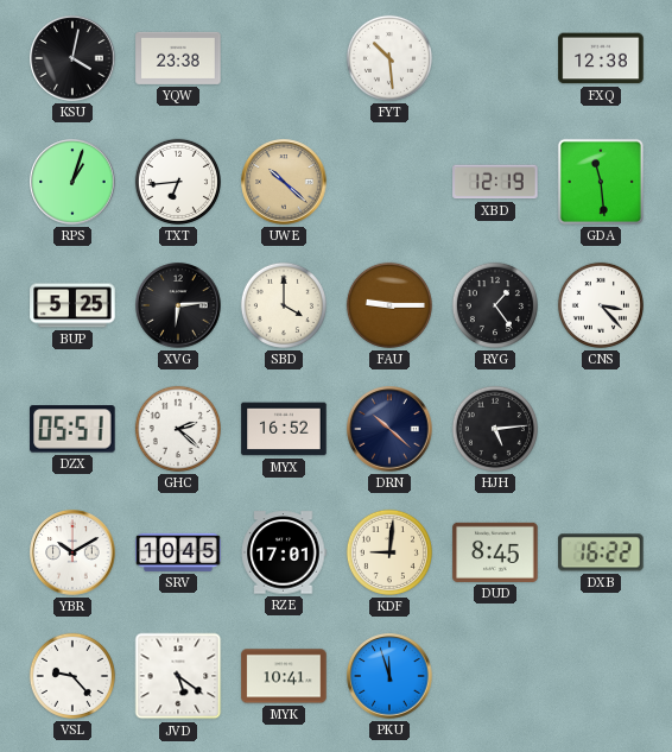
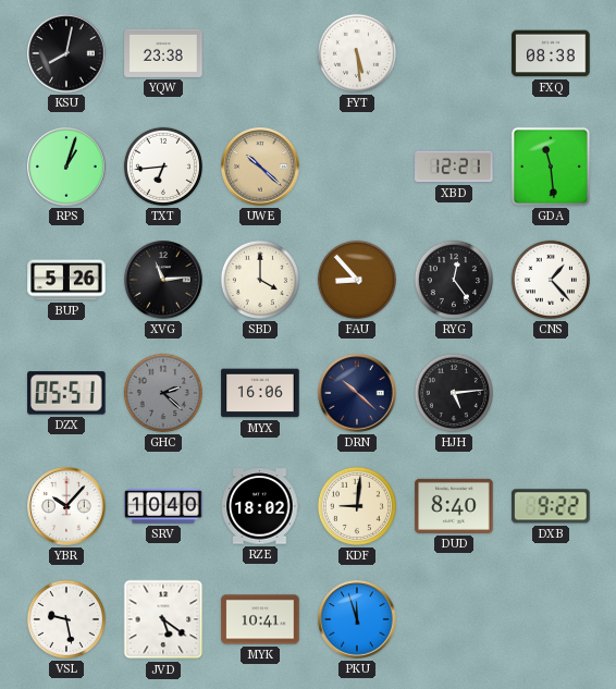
KSU: 4:02 -> 8:02 (66, 53)
FYT: 10:29 -> 5:29 (357, 53)
FXQ: 12:38 -> 08:38 (551, 53)
XBD: 12:19 -> 12:21 (454, 167)
BUP: 5:25 -> 5:26 (66, 280)
XVG: 6:14 -> 11:14 (163, 280)
FAU: 9:15 -> 8:53 (357, 280)
RYG: 1:24 -> 12:24 (454, 280)
CNS: 3:23 -> 1:23 (551, 280)
GHC dial: white -> grey (163, 393)
MYX: 16:52 -> 16:06 (260, 393)
YBR: 10:10 -> 10:07 (66, 506)
SRV: 10:45 -> 10:40 (163, 506)
RZE: 17:01 -> 18:02 (260, 506)
DUD: 8:45 -> 8:40 (454, 506)
DXB: 16:22 -> 9:22 (551, 506)
VSL: 9:23 -> 9:28 (66, 619)
